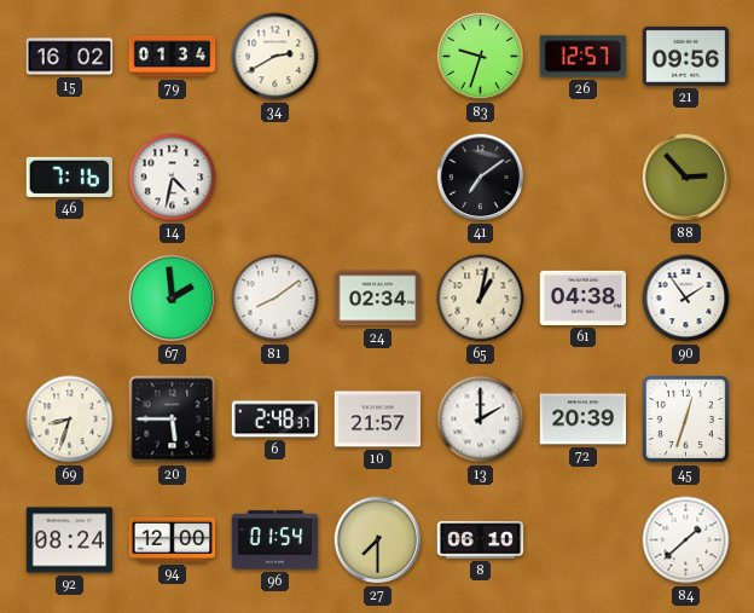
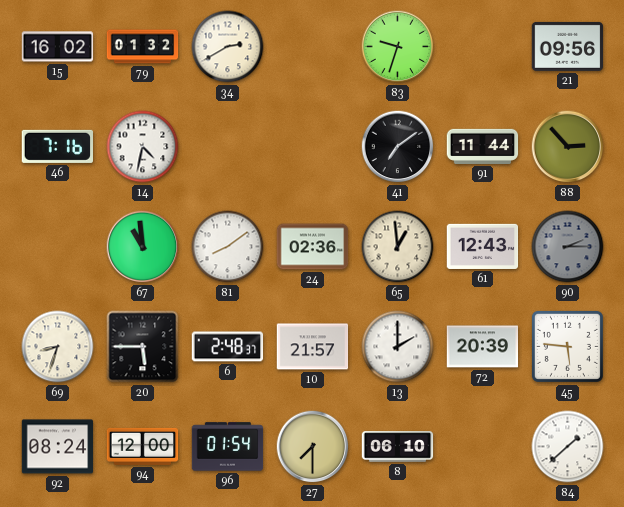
79: 01:34 -> 01:32 (143, 47)
26: 12:57 -> none (582, 57)
91: none -> 11:44 (483, 146)
67: 1:59 -> 10:59 (143, 247)
24: 02:34 -> 02:36 (313, 247)
65: 1:02 -> 12:59 (398, 247)
61: 04:38 -> 12:43 (483, 246)
90: 1:54 -> 2:15 (568, 247)
90 dial: white -> grey (568, 247)
45: 12:33 -> 5:46 (567, 346)
